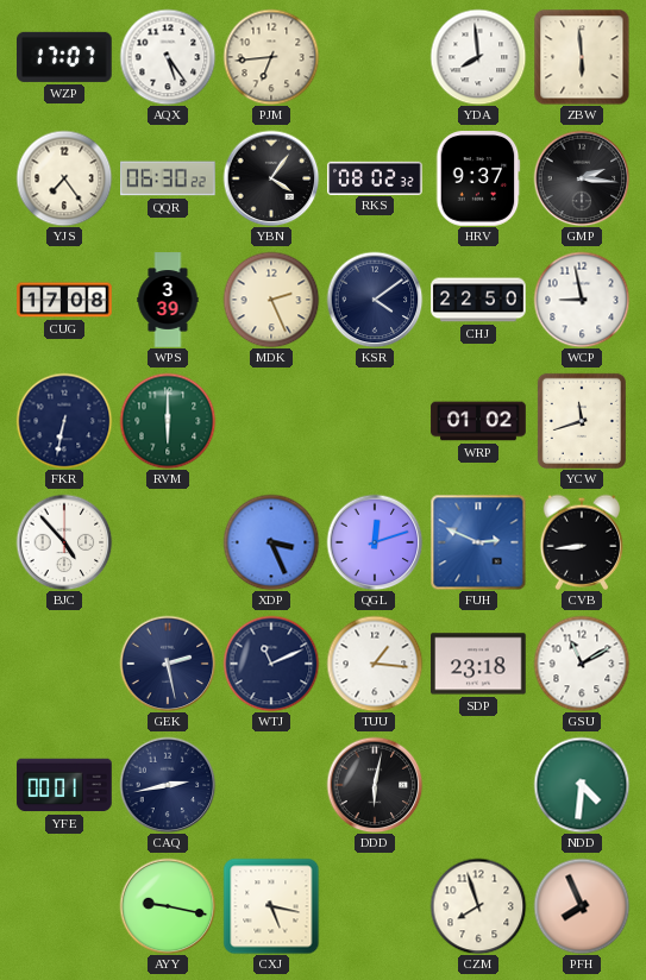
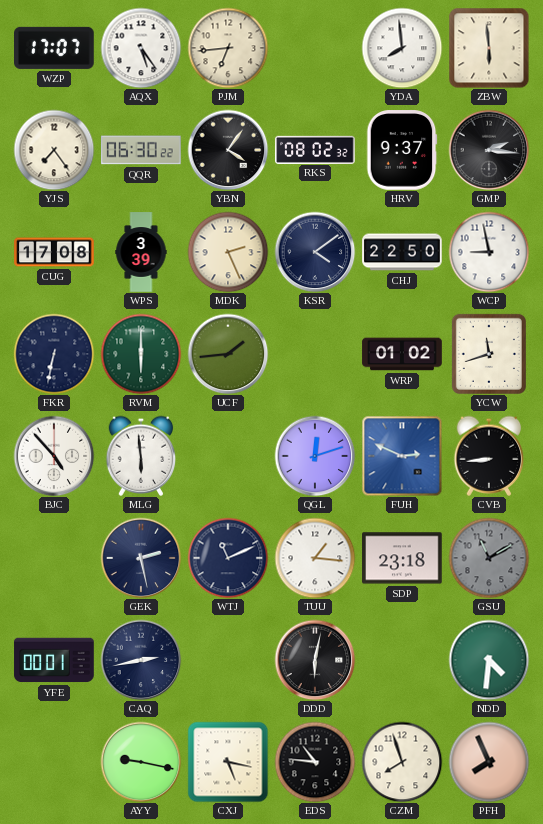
UCF: none -> 1:44 (228, 354)
MLG: none -> 5:59 (141, 456)
XDP: 3:26 -> none (271, 542)
GSU dial: white -> grey (489, 558)
EDS: none -> 10:46 (315, 762)
